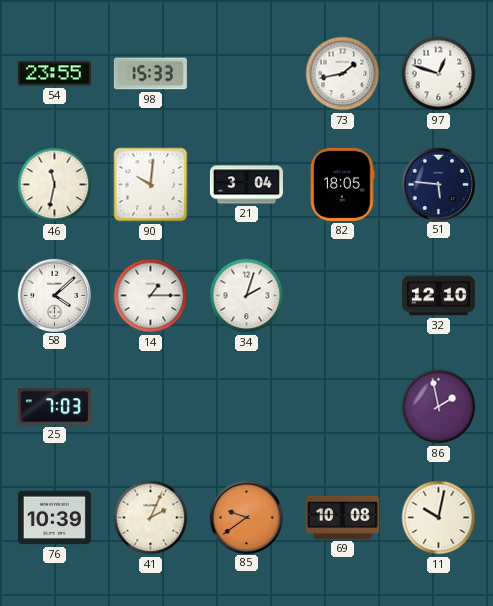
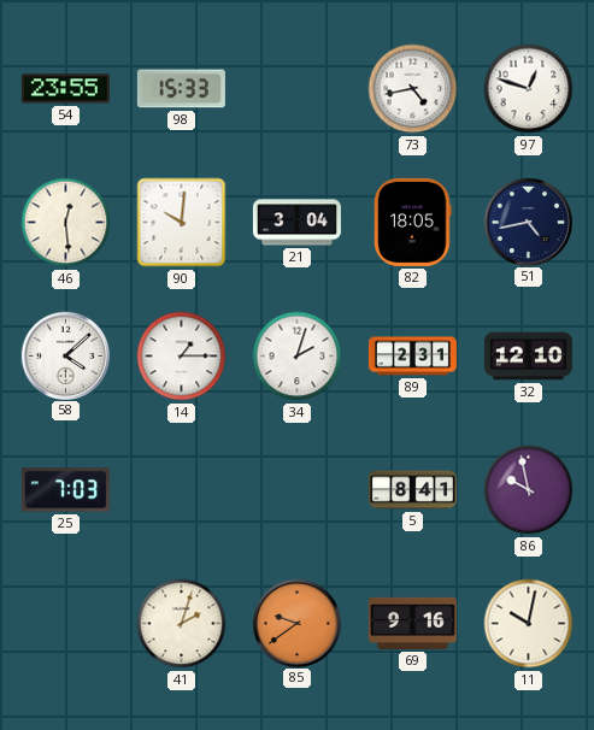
73: 1:43 -> 4:43 (413, 89)
46: 11:32 -> 12:29 (66, 223)
51: 5:46 -> 4:43 (528, 222)
89: none -> 2:31 (412, 357)
5: none -> 8:41 (412, 490)
86: 1:58 -> 9:58 (529, 490)
76: 10:39 -> none (54, 518)
41: 2:04 -> 2:03 (182, 624)
69: 10:08 -> 9:16 (412, 623)
